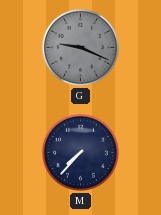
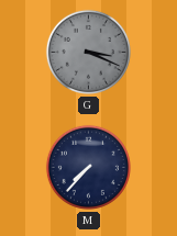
G: 9:19 -> 3:19 (88, 52)
